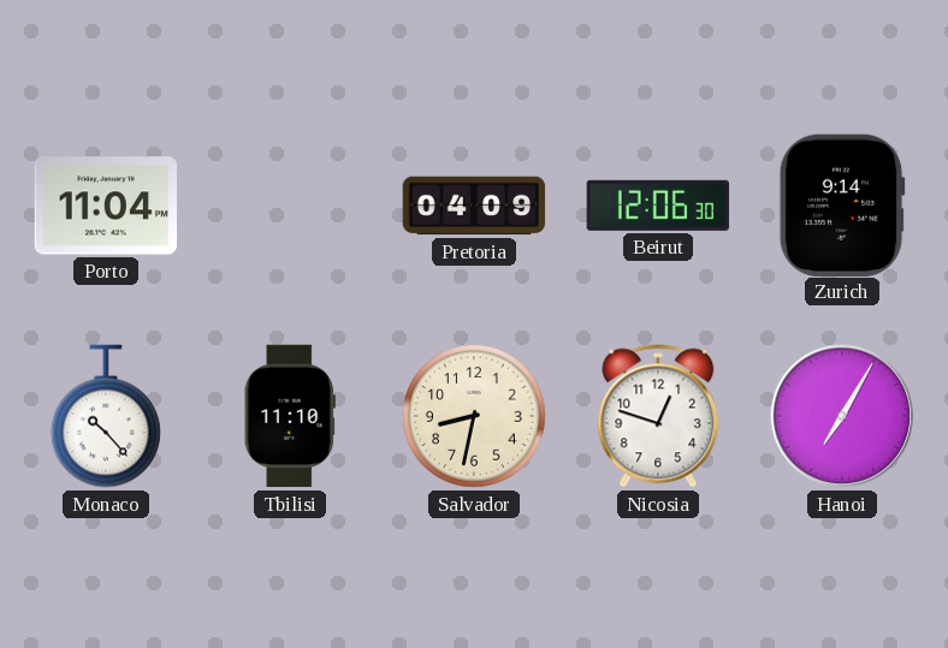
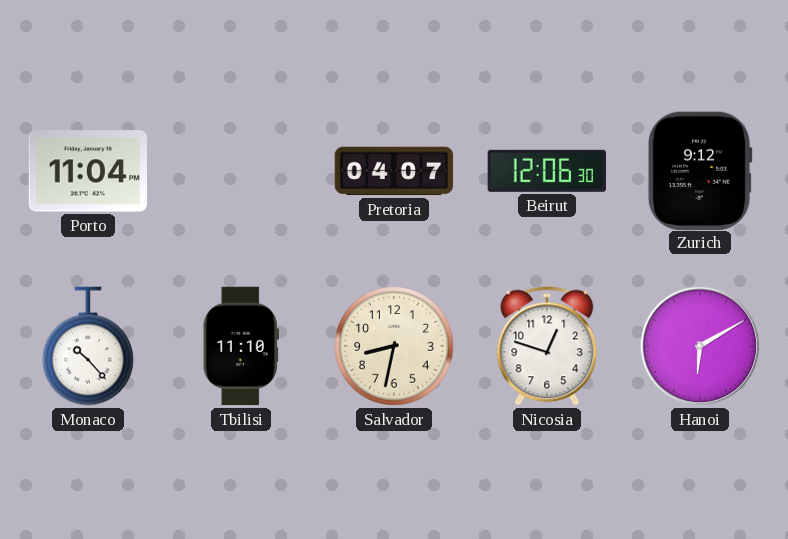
Pretoria: 04:09 -> 04:07 (394, 171)
Zurich: 9:14 -> 9:12 (700, 170)
Hanoi: 7:05 -> 6:10 (700, 346)
